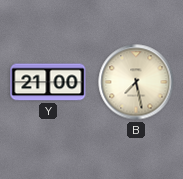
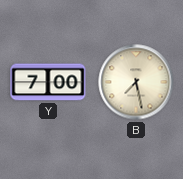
Y: 21:00 -> 7:00 (48, 82)
